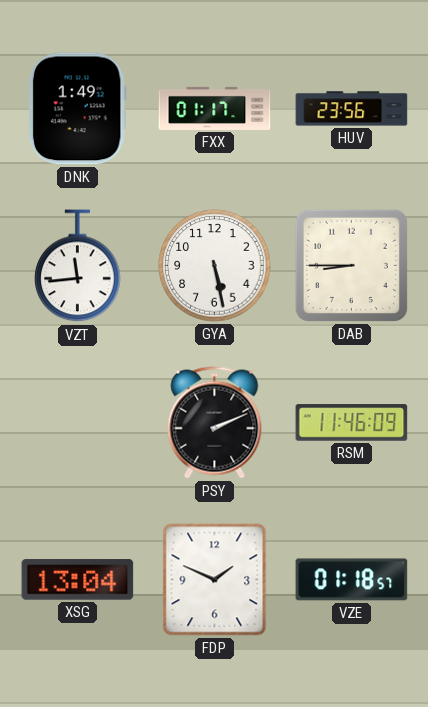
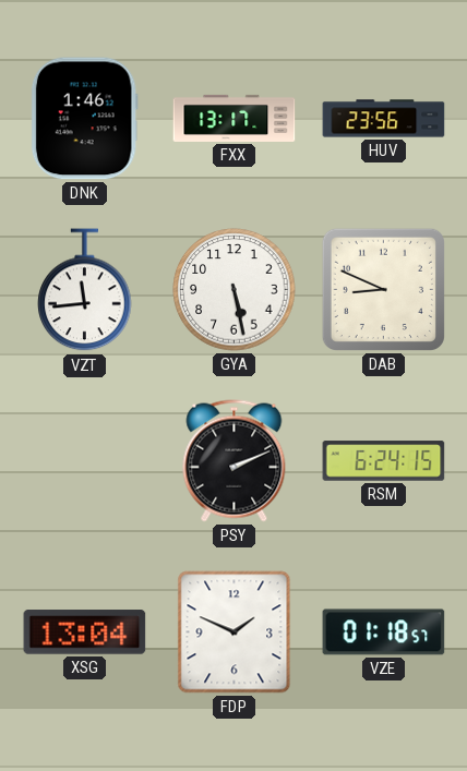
DNK: 1:49 -> 1:46 (84, 119)
FXX: 01:17 -> 13:17 (235, 118)
DAB: 8:45 -> 8:49 (383, 289)
RSM: 11:46 -> 6:24 (384, 461)
